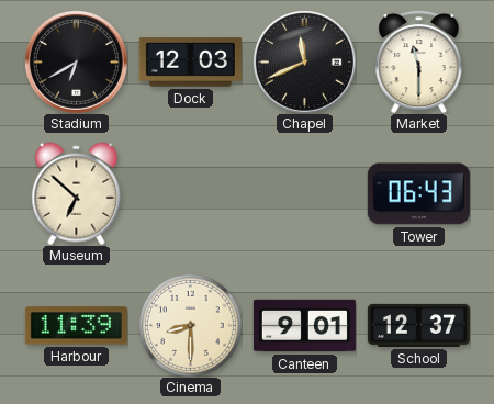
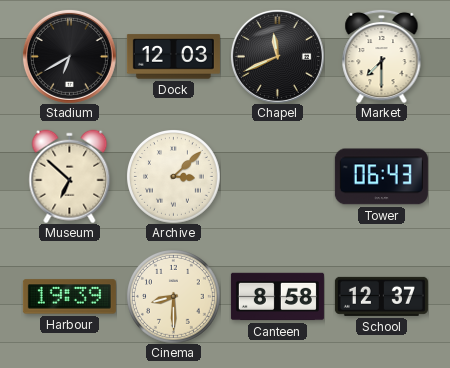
Market: 11:30 -> 7:30 (382, 56)
Archive: none -> 3:08 (174, 177)
Harbour: 11:39 -> 19:39 (69, 297)
Canteen: 9:01 -> 8:58 (277, 297)
